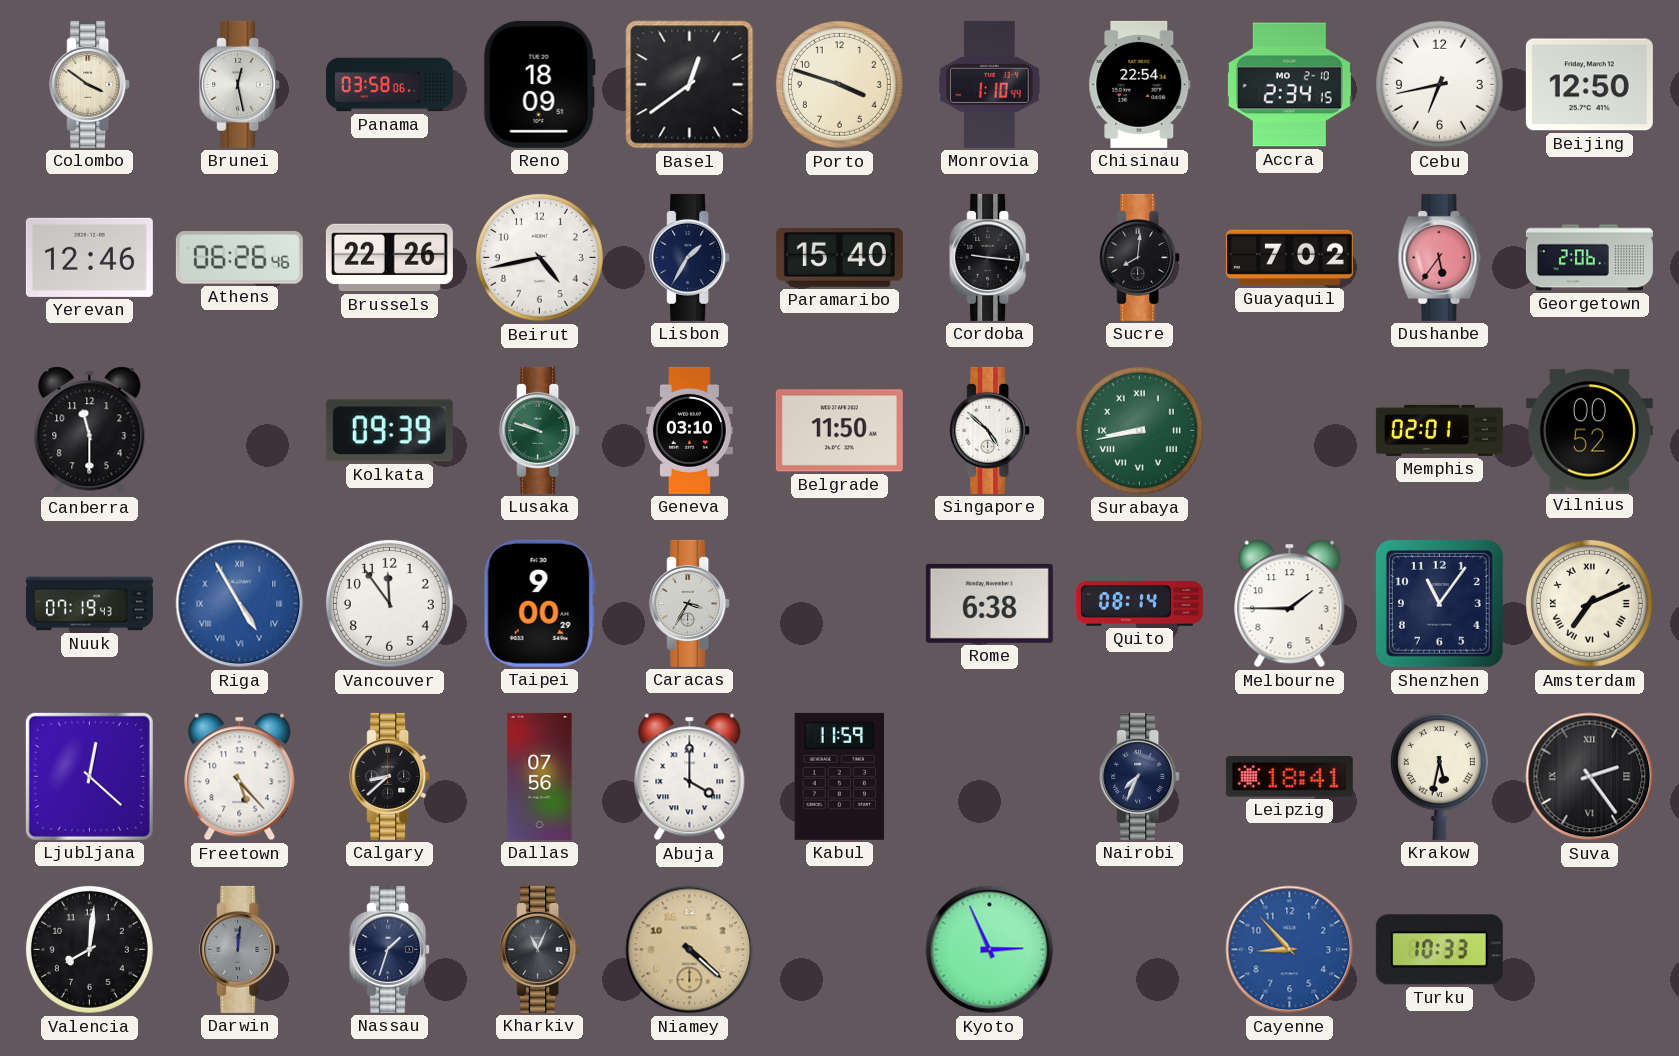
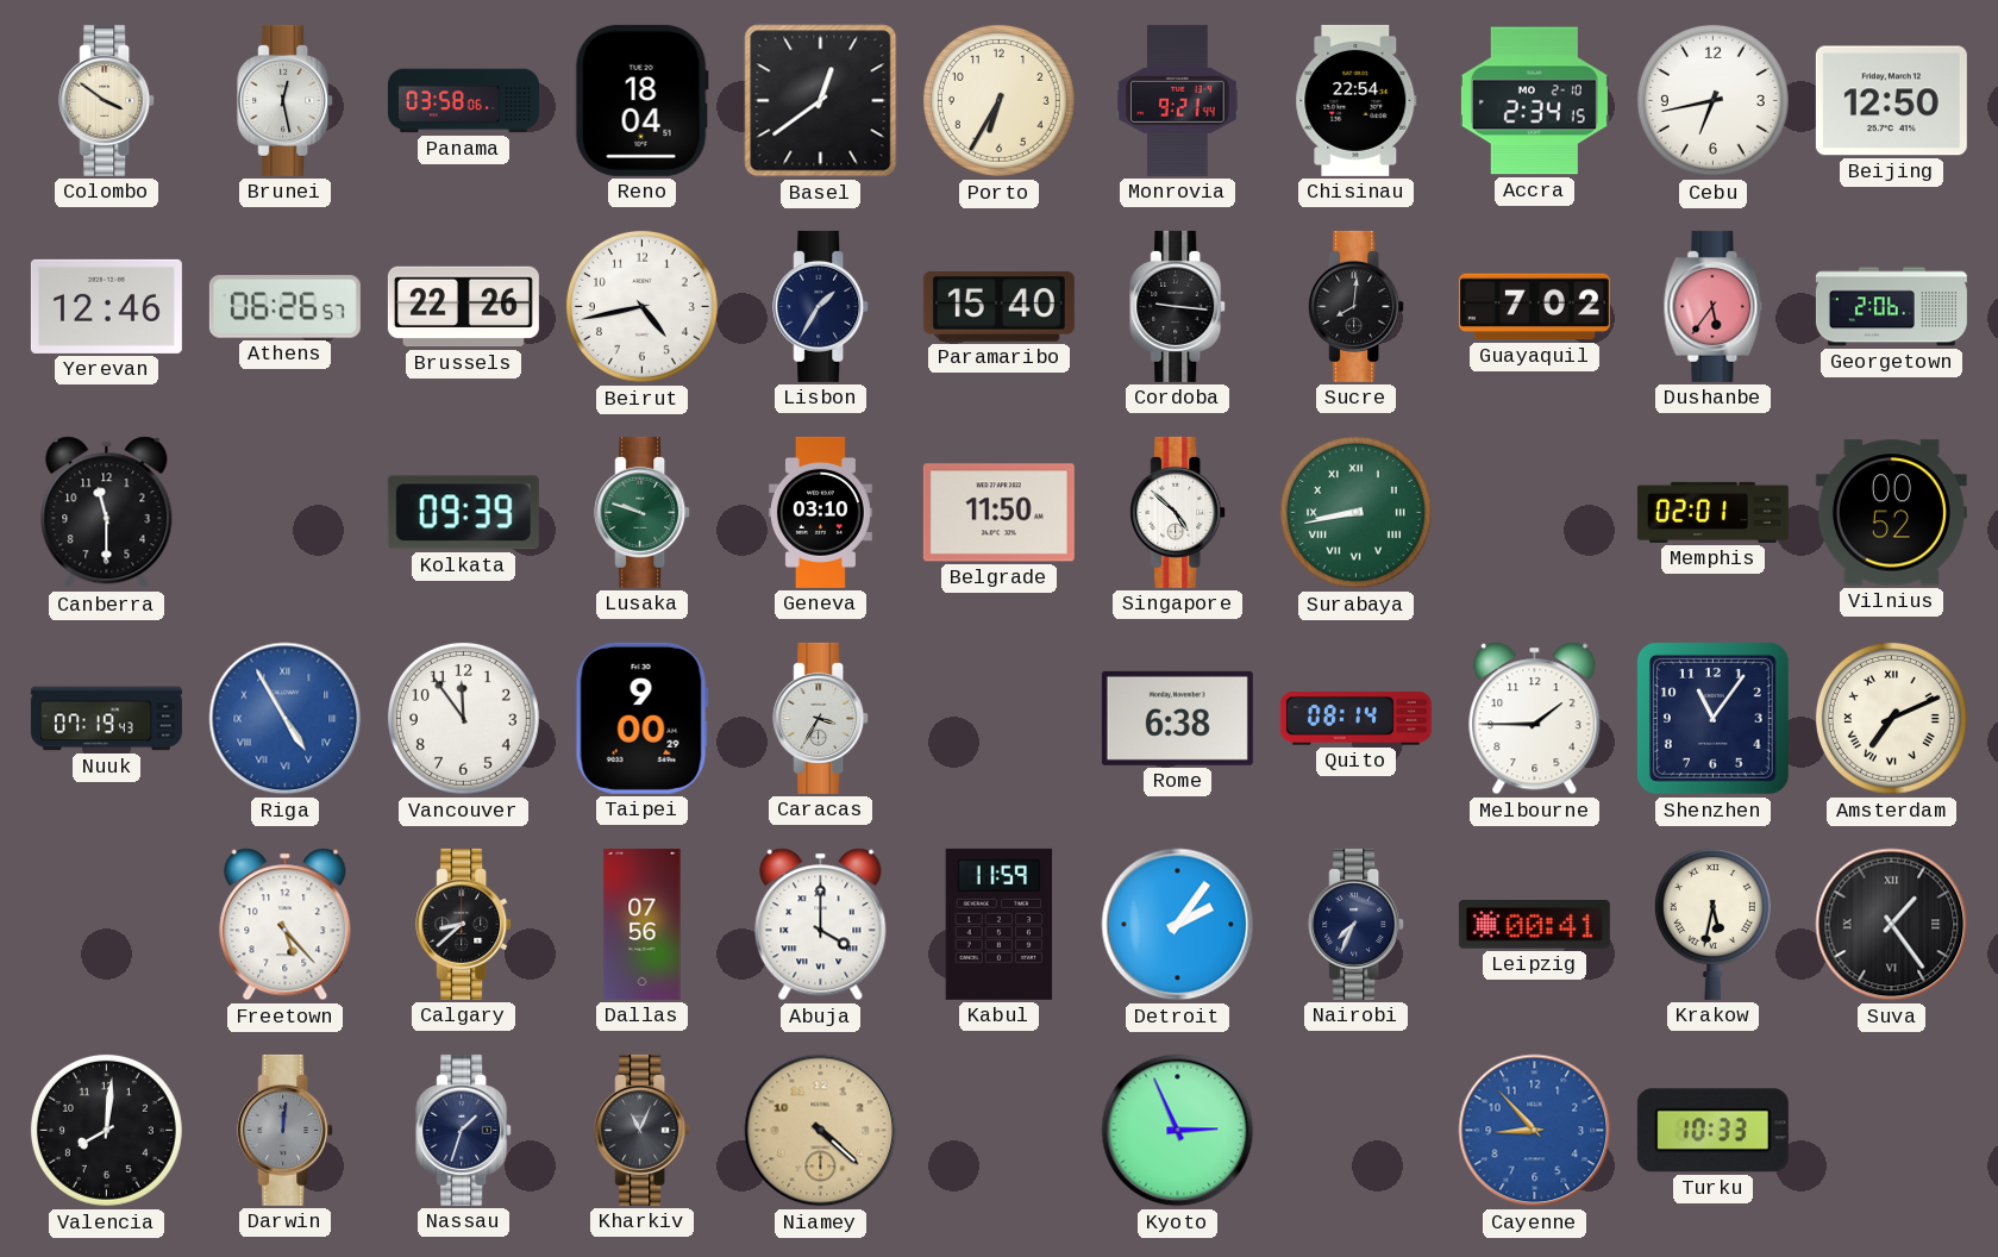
Reno: 18:09 -> 18:04 (641, 100)
Porto: 3:48 -> 6:35 (998, 100)
Monrovia: 1:10 -> 9:21 (1178, 100)
Athens: 06:26:46 -> 06:26:57 (284, 307)
Ljubljana: 12:22 -> none (89, 776)
Detroit: none -> 2:06 (1178, 925)
Leipzig: 18:41 -> 00:41 (1534, 925)
Suva: 2:24 -> 1:24 (1892, 925)
